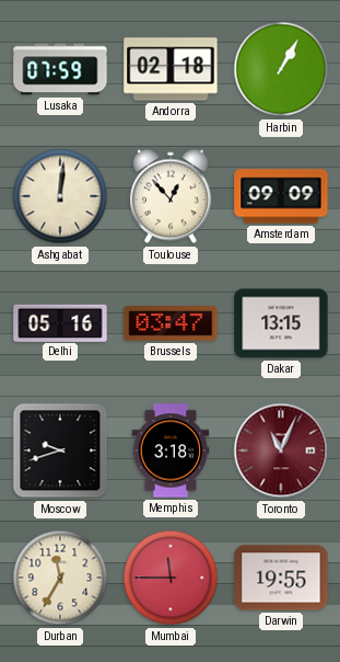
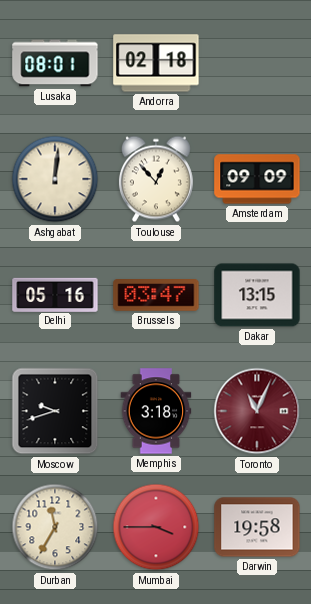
Lusaka: 07:59 -> 08:01 (55, 63)
Harbin: 1:05 -> none (281, 69)
Mumbai: 11:45 -> 3:45 (156, 527)
Darwin: 19:55 -> 19:58 (257, 527)
